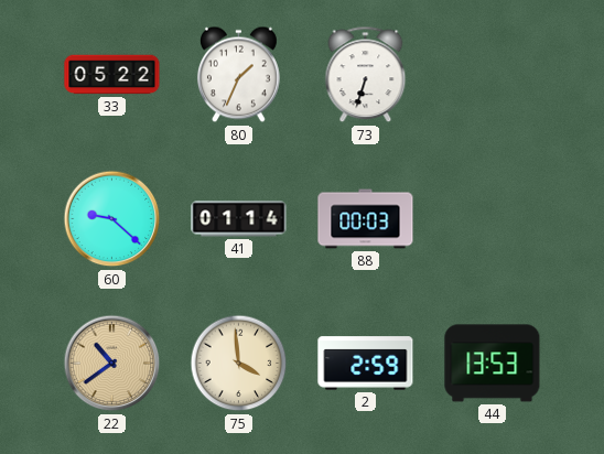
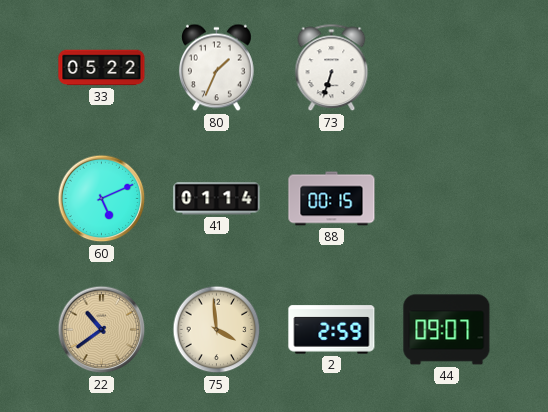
60: 9:22 -> 5:11 (102, 199)
88: 00:03 -> 00:15 (332, 199)
44: 13:53 -> 09:07 (447, 330)
